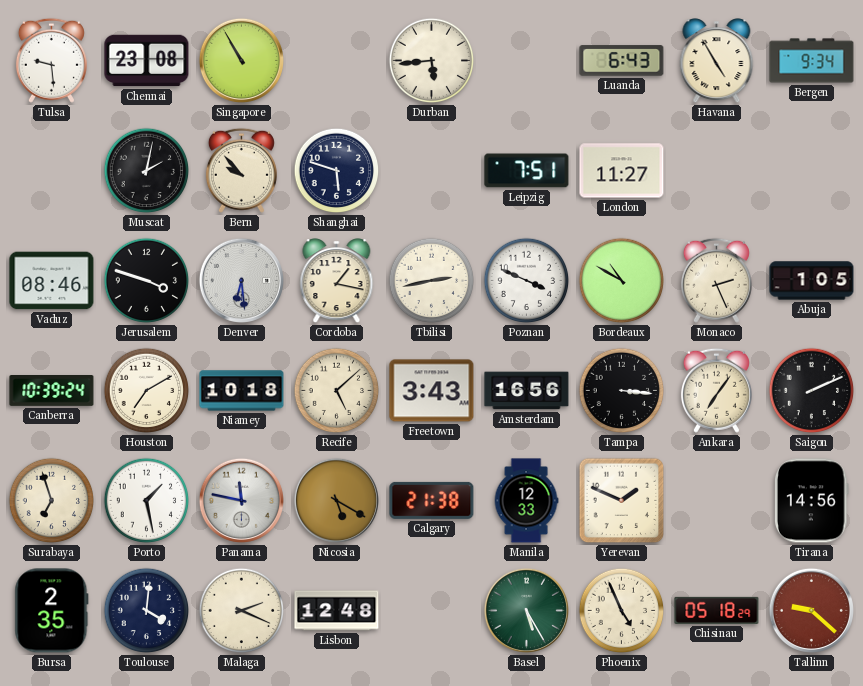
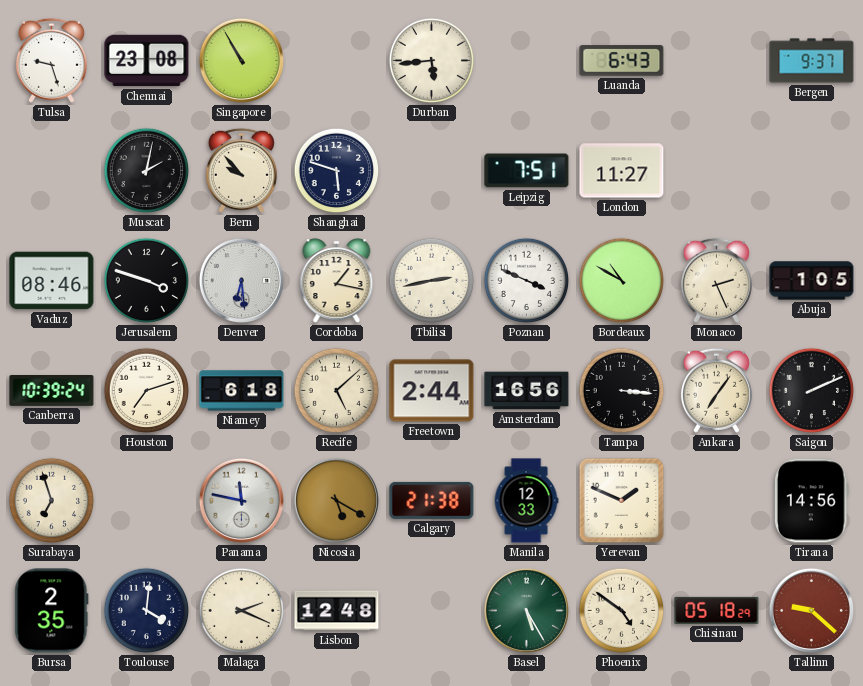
Tulsa: 9:29 -> 9:27 (51, 60)
Havana: 4:55 -> none (717, 61)
Bergen: 9:34 -> 9:37 (812, 61)
Houston: 7:10 -> 7:12 (147, 391)
Niamey: 10:18 -> 6:18 (242, 391)
Freetown: 3:43 -> 2:44 (432, 391)
Porto: 1:28 -> none (147, 501)
Phoenix: 4:56 -> 4:51 (622, 611)
